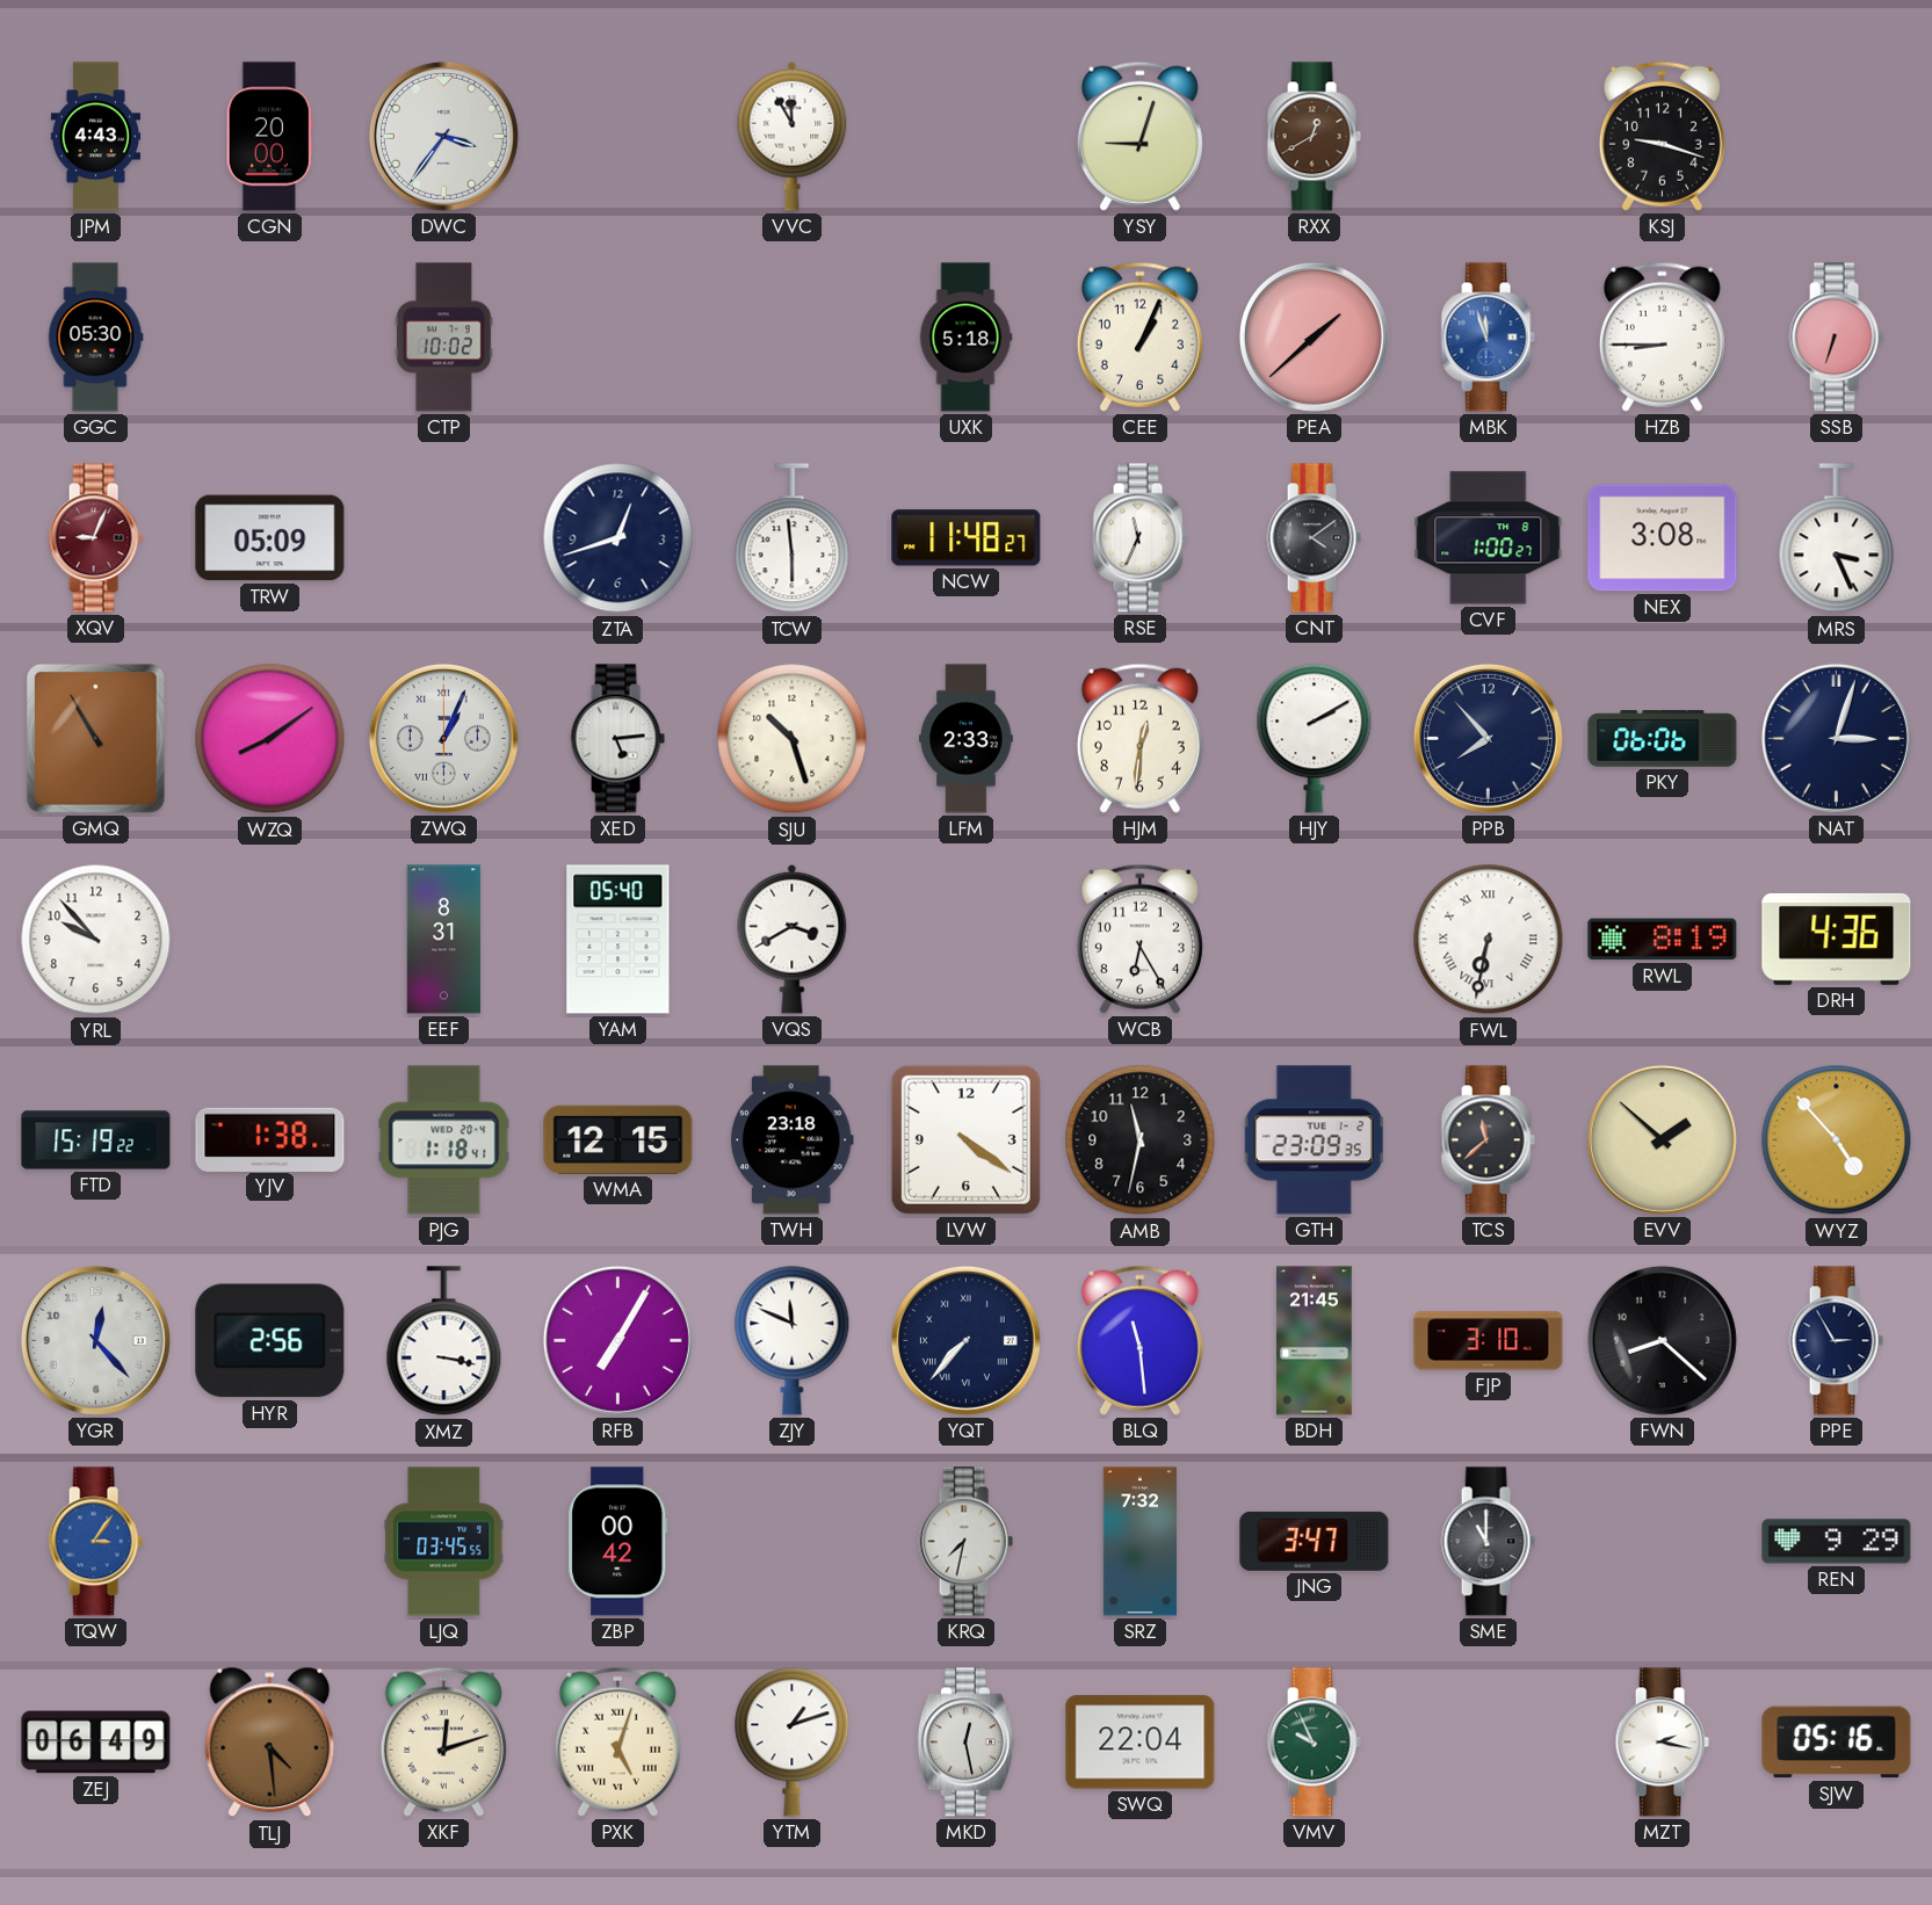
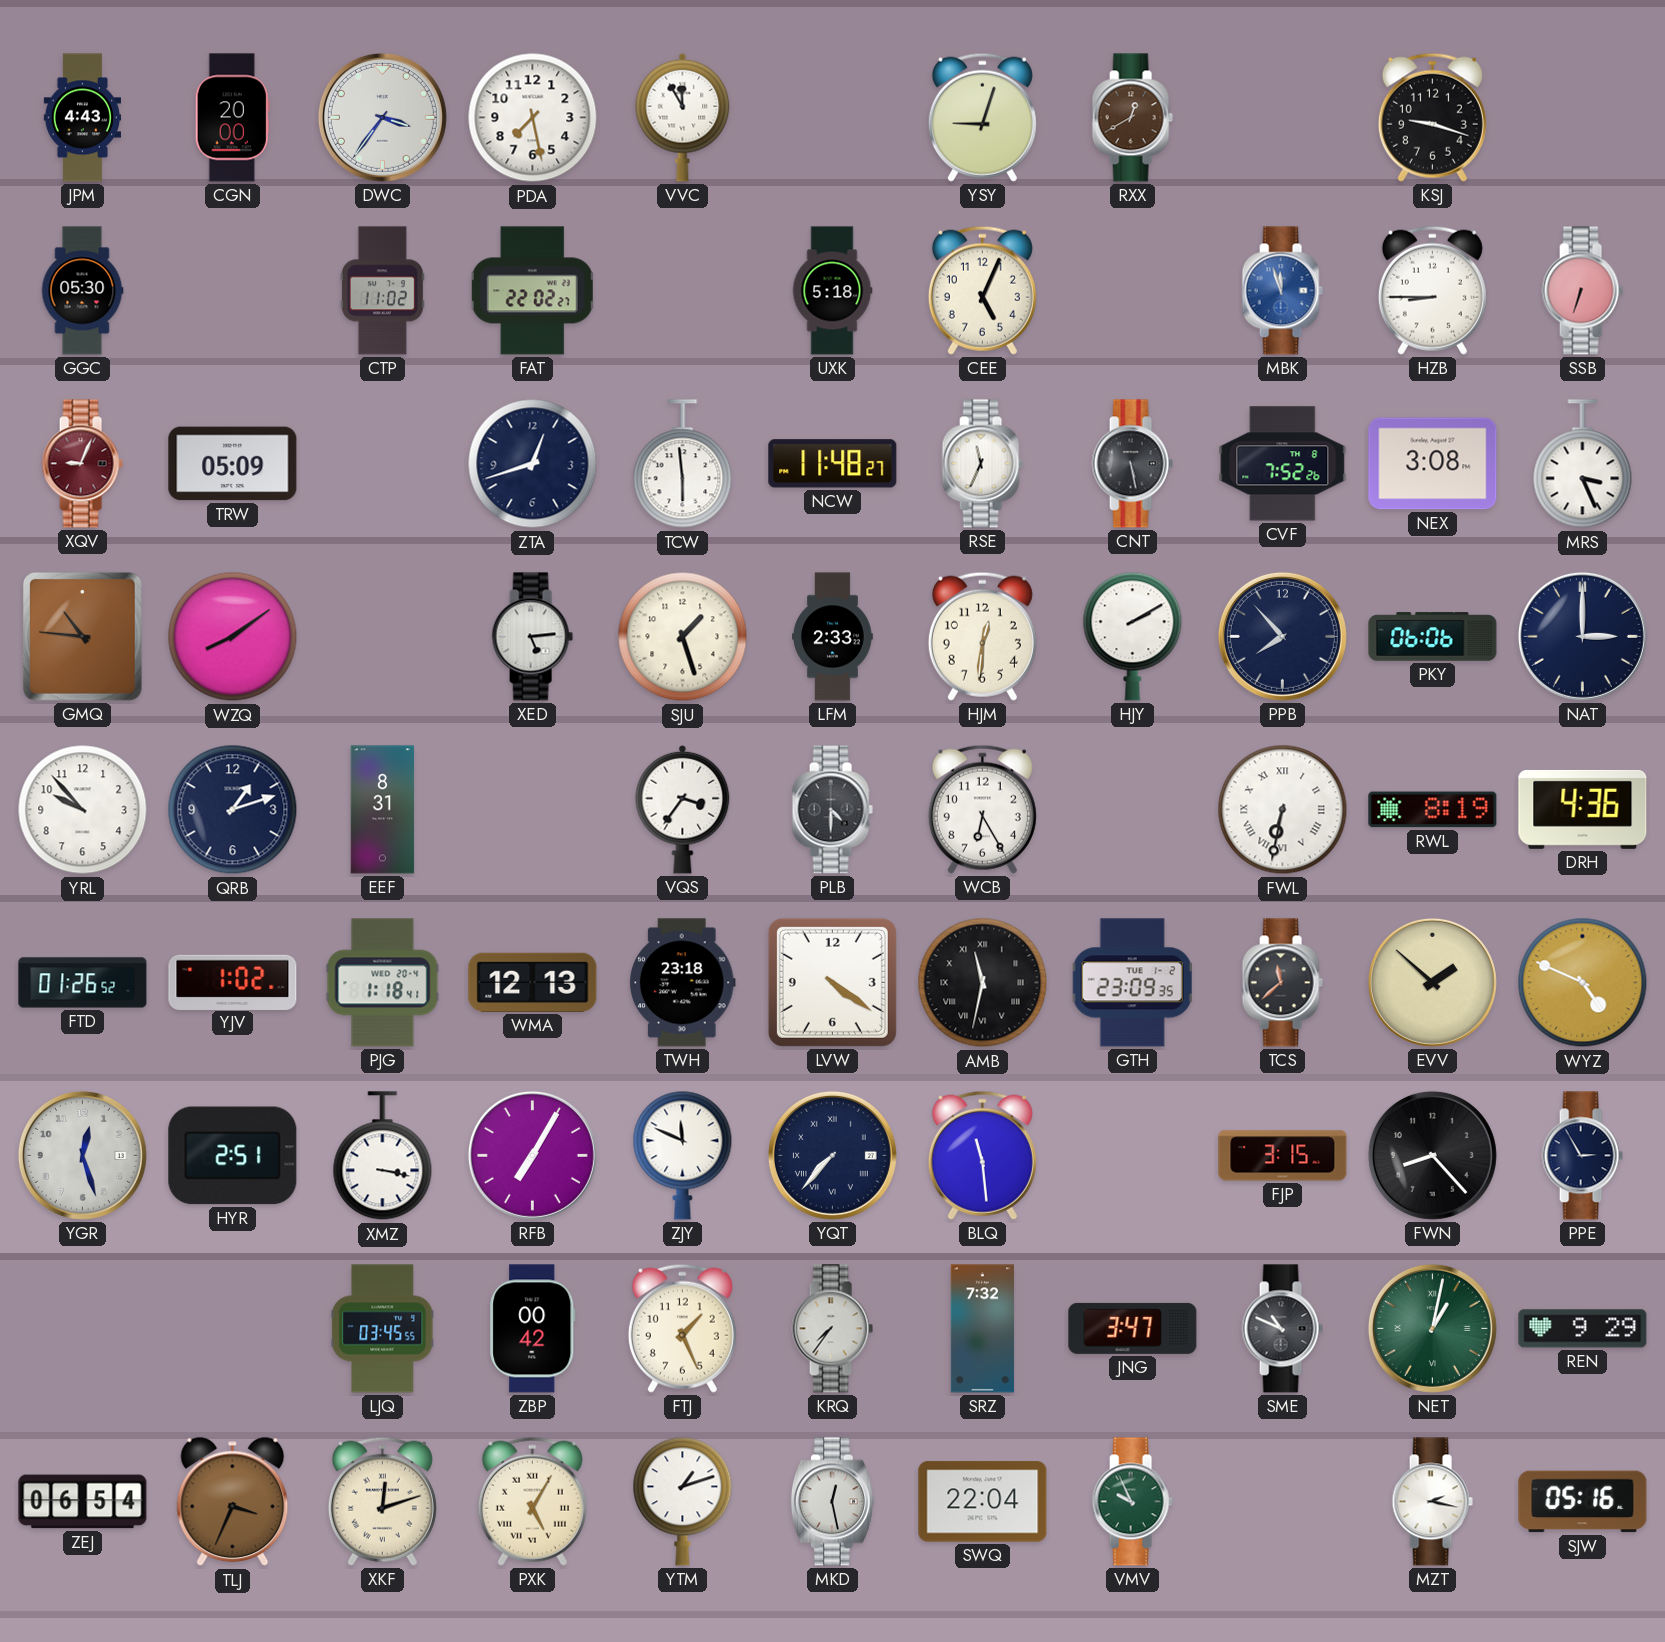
PDA: none -> 7:28 (533, 118)
CTP: 10:02 -> 11:02 (382, 291)
FAT: none -> 22:02 (532, 291)
CEE: 1:04 -> 5:04 (982, 290)
PEA: 1:38 -> none (1314, 336)
CNT: 4:09 -> 5:28 (1132, 464)
CVF: 1:00 -> 7:52 (1283, 464)
GMQ: 10:55 -> 10:46 (82, 636)
ZWQ: 1:04 -> none (443, 738)
SJU: 10:27 -> 1:27 (683, 637)
NAT: 3:03 -> 3:00 (1582, 636)
QRB: none -> 1:12 (233, 810)
YAM: 05:40 -> none (618, 940)
VQS: 3:40 -> 3:36 (683, 809)
PLB: none -> 4:30 (832, 810)
FTD: 15:19 -> 01:26 (83, 983)
YJV: 1:38 -> 1:02 (233, 982)
WMA: 12:15 -> 12:13 (533, 982)
AMB numerals: Arabic -> Roman (983, 983)
WYZ: 4:53 -> 4:49 (1583, 983)
YGR: 12:23 -> 12:27 (82, 1155)
HYR: 2:56 -> 2:51 (233, 1156)
BDH: 21:45 -> none (1315, 1341)
FJP: 3:10 -> 3:15 (1283, 1156)
FWN: 8:22 -> 8:23 (1432, 1155)
TQW: 3:06 -> none (95, 1542)
FTJ: none -> 1:26 (682, 1328)
KRQ: 7:32 -> 7:36 (832, 1329)
SME: 11:00 -> 10:49 (1282, 1329)
NET: none -> 1:02 (1432, 1328)
ZEJ: 06:49 -> 06:54 (83, 1502)
TLJ: 4:29 -> 3:34 (233, 1502)
PXK: 5:03 -> 5:05 (532, 1501)
